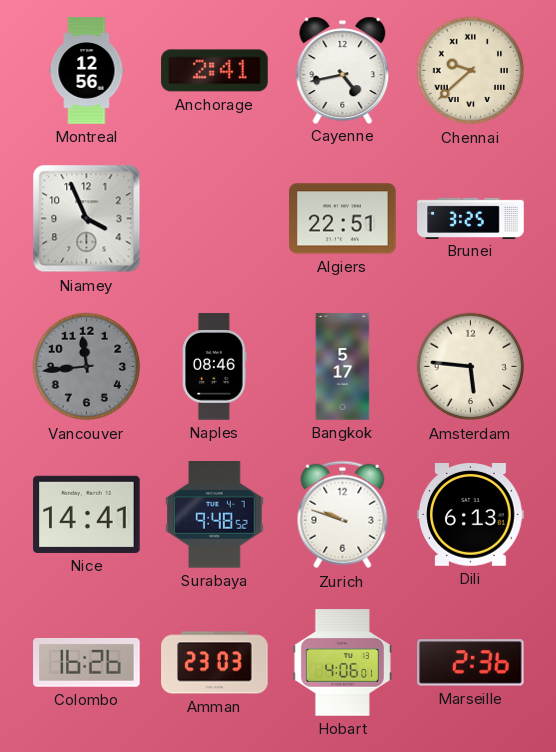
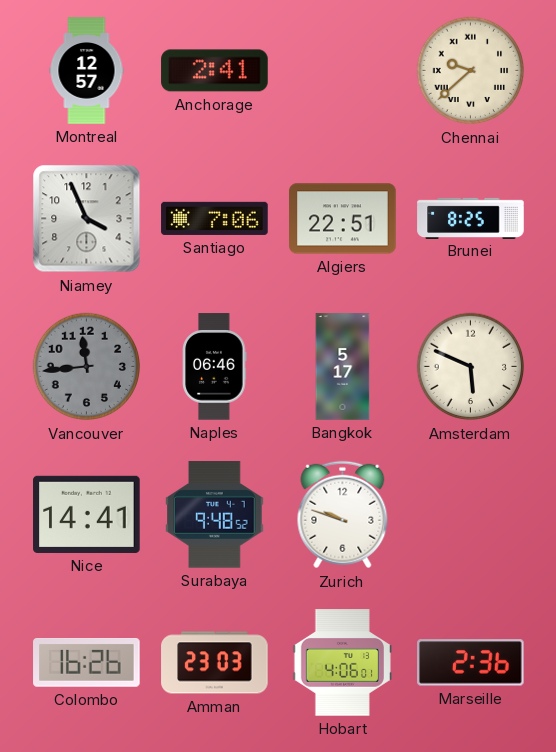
Montreal: 12:56 -> 12:57 (87, 71)
Cayenne: 4:43 -> none (343, 70)
Santiago: none -> 7:06 (215, 218)
Brunei: 3:25 -> 8:25 (471, 218)
Naples: 08:46 -> 06:46 (215, 367)
Amsterdam: 5:46 -> 5:49 (471, 367)
Dili: 6:13 -> none (471, 515)
